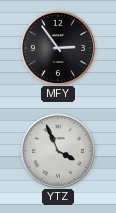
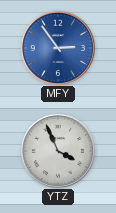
MFY dial: black -> blue (57, 47)
